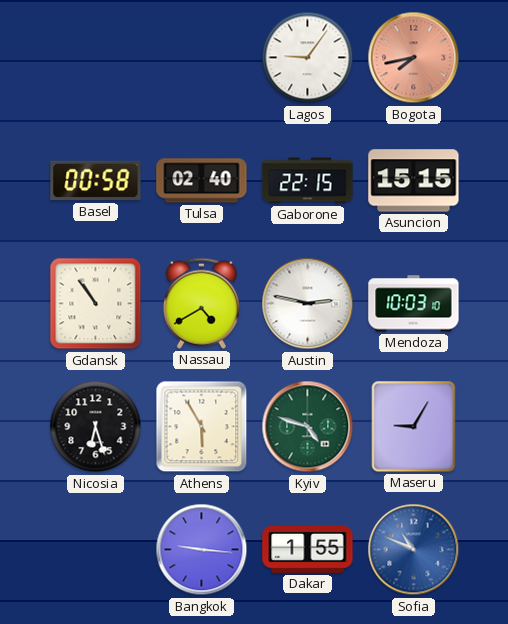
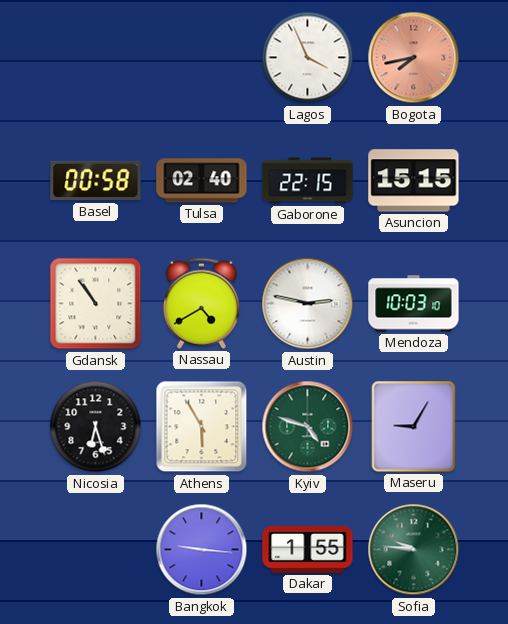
Lagos: 9:06 -> 3:56 (308, 58)
Sofia: 10:49 -> 9:46 (414, 550)
Sofia dial: blue -> green (414, 550)
